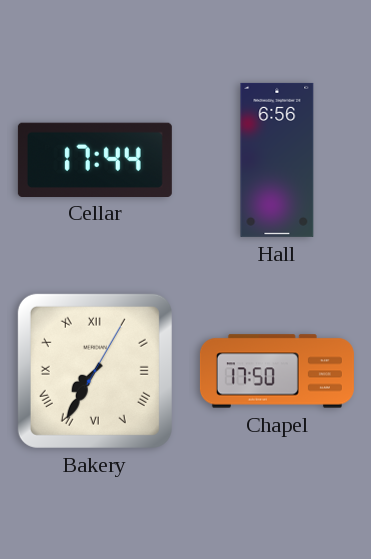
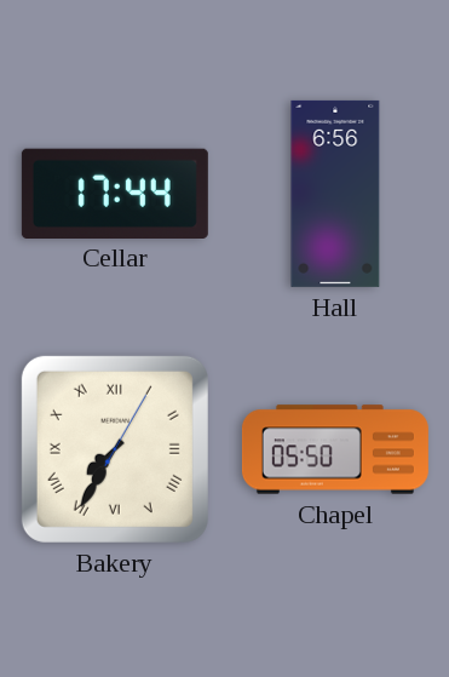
Chapel: 17:50 -> 05:50 (335, 449)
